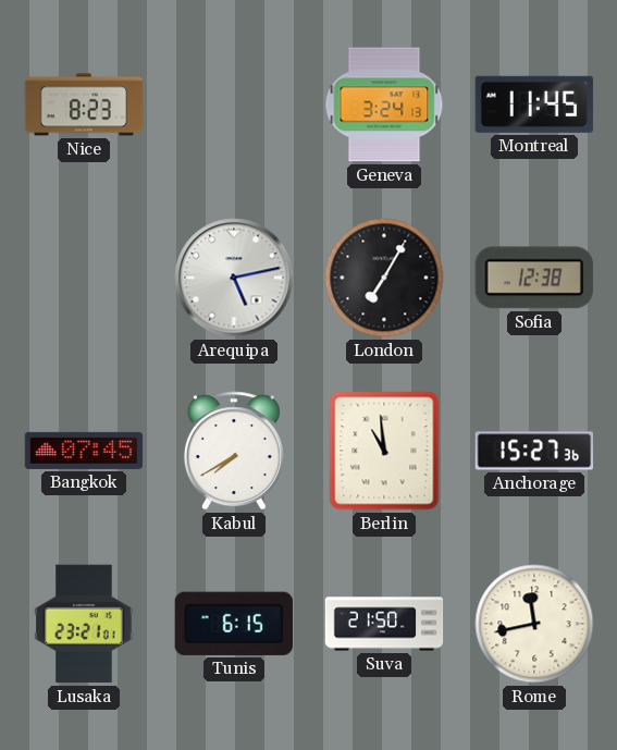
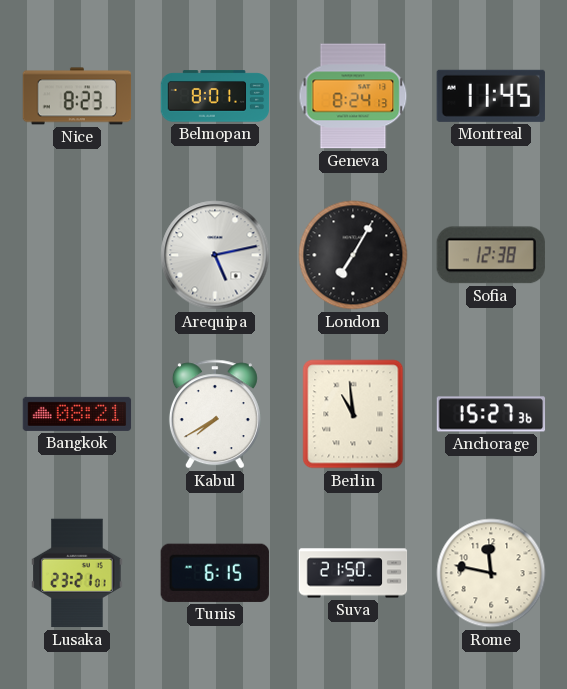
Belmopan: none -> 8:01 (215, 96)
Geneva: 3:24 -> 8:24 (353, 96)
Bangkok: 07:45 -> 08:21 (77, 414)
Rome: 11:43 -> 11:47 (491, 573)
